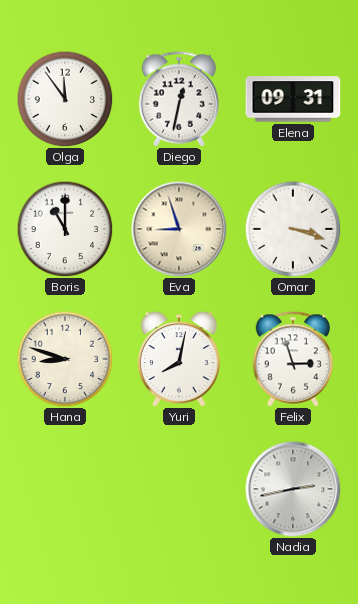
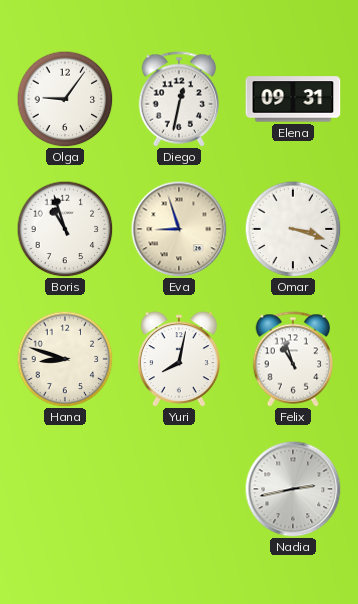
Olga: 11:54 -> 9:06 (65, 99)
Boris: 11:00 -> 10:57 (65, 229)
Felix: 2:57 -> 10:57 (293, 359)
